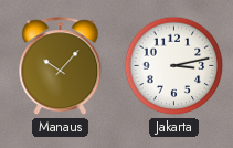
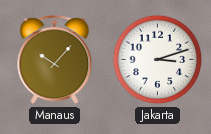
Jakarta: 3:13 -> 3:12 (158, 60)
